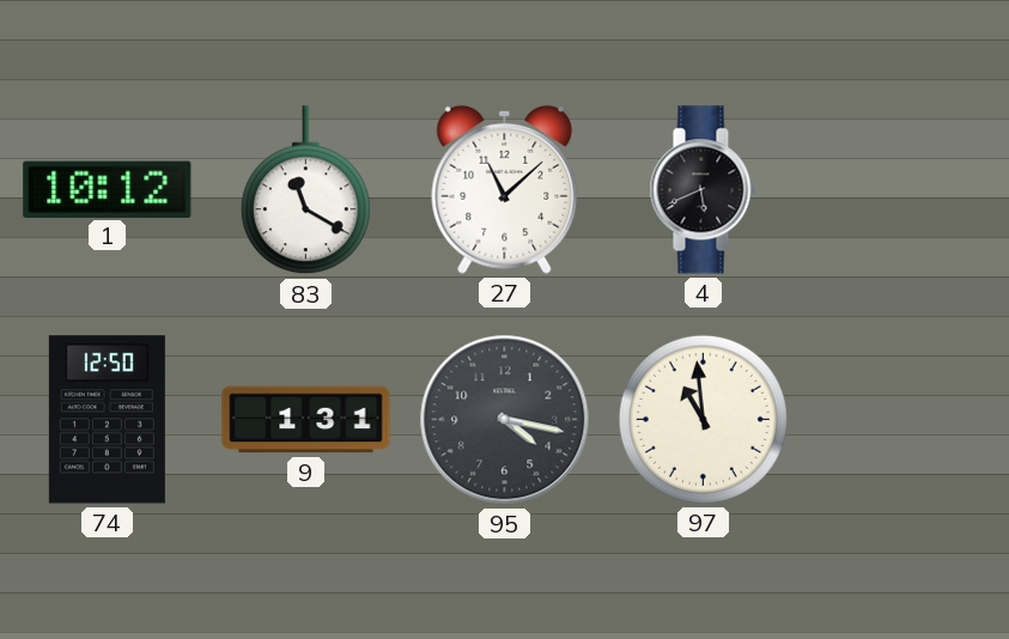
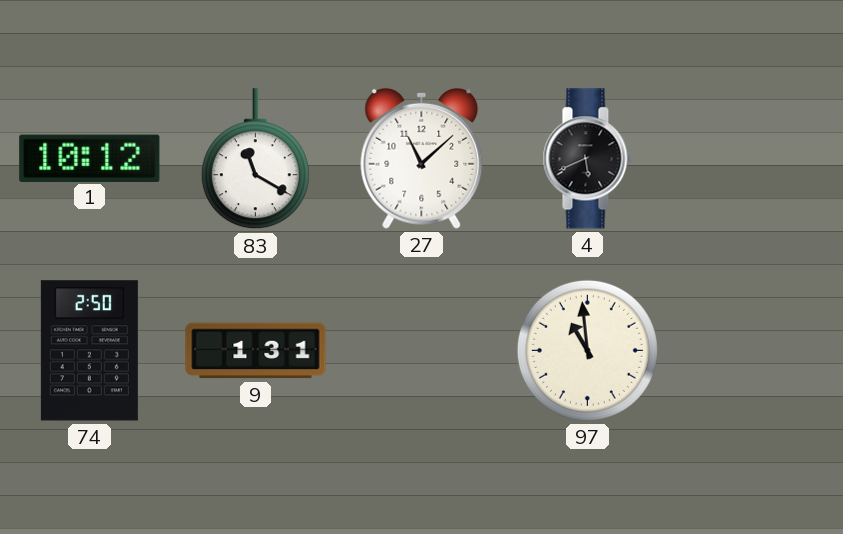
74: 12:50 -> 2:50 (89, 351)
95: 4:17 -> none (505, 420)
